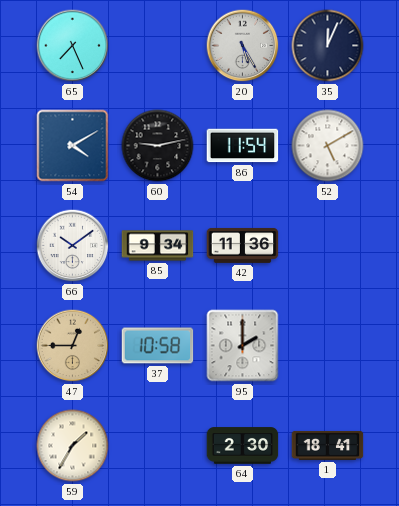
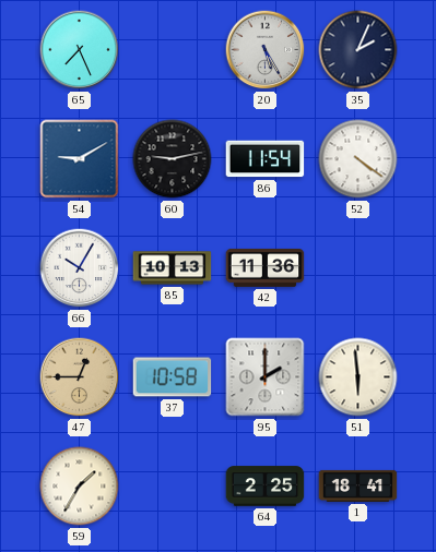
35: 12:04 -> 2:04 (358, 50)
54: 4:10 -> 9:10 (80, 159)
52: 5:10 -> 4:21 (358, 159)
66: 10:09 -> 10:05 (80, 268)
85: 9:34 -> 10:13 (173, 268)
51: none -> 5:59 (358, 377)
64: 2:30 -> 2:25 (266, 487)
